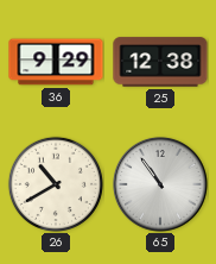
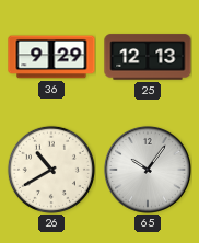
25: 12:38 -> 12:13 (148, 57)
65: 10:54 -> 10:06 (148, 170)
